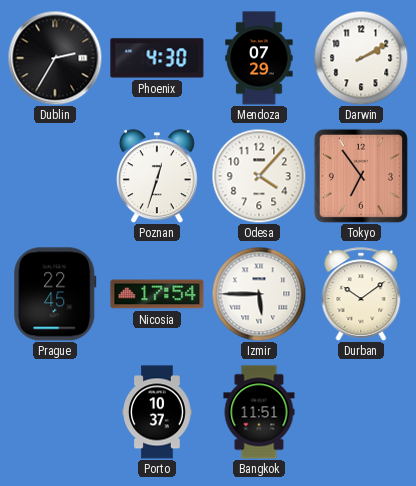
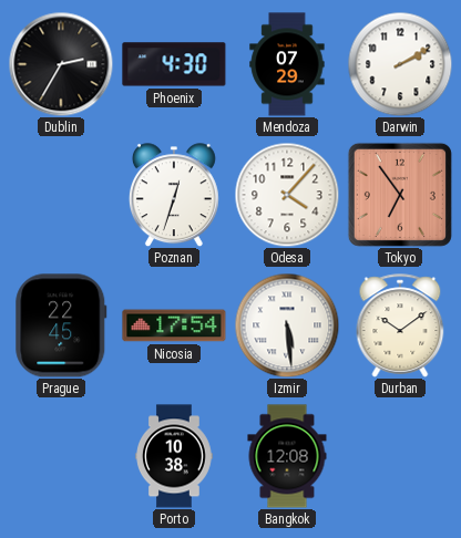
Izmir: 5:45 -> 5:29 (287, 325)
Porto: 10:37 -> 10:38 (174, 456)
Bangkok: 11:51 -> 12:08 (287, 456)
